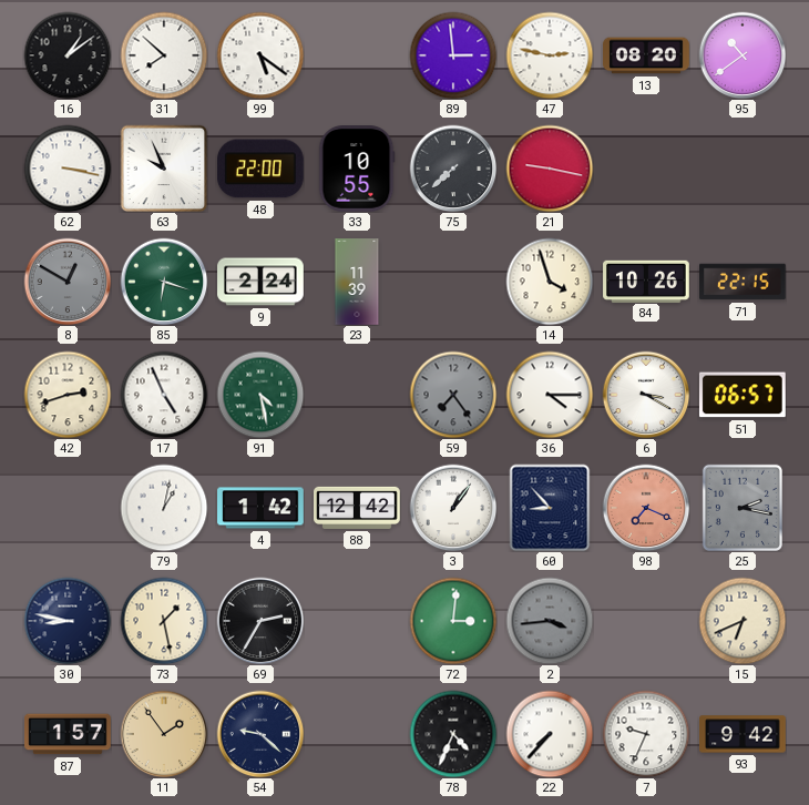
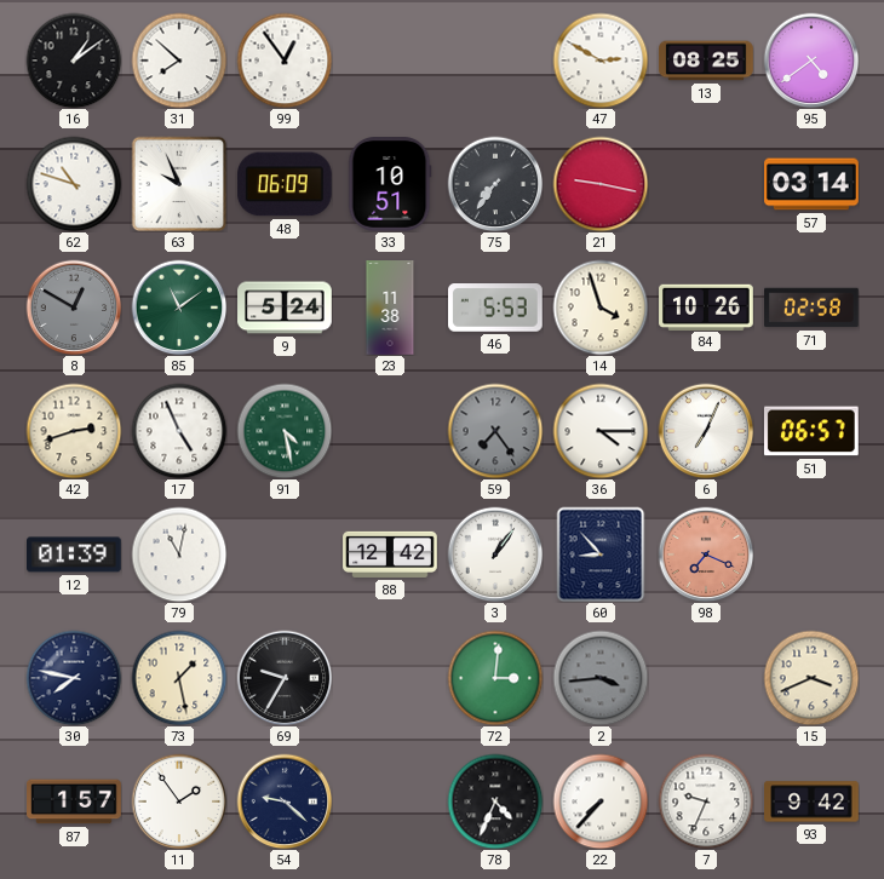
99: 5:21 -> 12:54 (285, 61)
89: 2:59 -> none (453, 55)
47: 2:47 -> 2:50 (601, 61)
13: 08:20 -> 08:25 (706, 61)
95: 10:39 -> 4:39 (811, 61)
62: 3:17 -> 10:48 (74, 184)
48: 22:00 -> 06:09 (286, 184)
33: 10:55 -> 10:51 (390, 185)
75: 7:38 -> 7:36 (495, 184)
57: none -> 03:14 (811, 184)
85: 6:18 -> 11:09 (179, 308)
9: 2:24 -> 5:24 (285, 308)
23: 11:39 -> 11:38 (390, 308)
46: none -> 5:53 (496, 309)
71: 22:15 -> 02:58 (811, 308)
6: 3:20 -> 7:04 (706, 431)
12: none -> 01:39 (74, 555)
79: 1:02 -> 11:02 (179, 555)
4: 1:42 -> none (260, 508)
25: 2:17 -> none (743, 508)
30: 8:47 -> 7:47 (74, 678)
69: 2:35 -> 9:35 (285, 678)
15: 6:41 -> 3:41 (811, 678)
11 dial: champagne -> white (179, 802)
